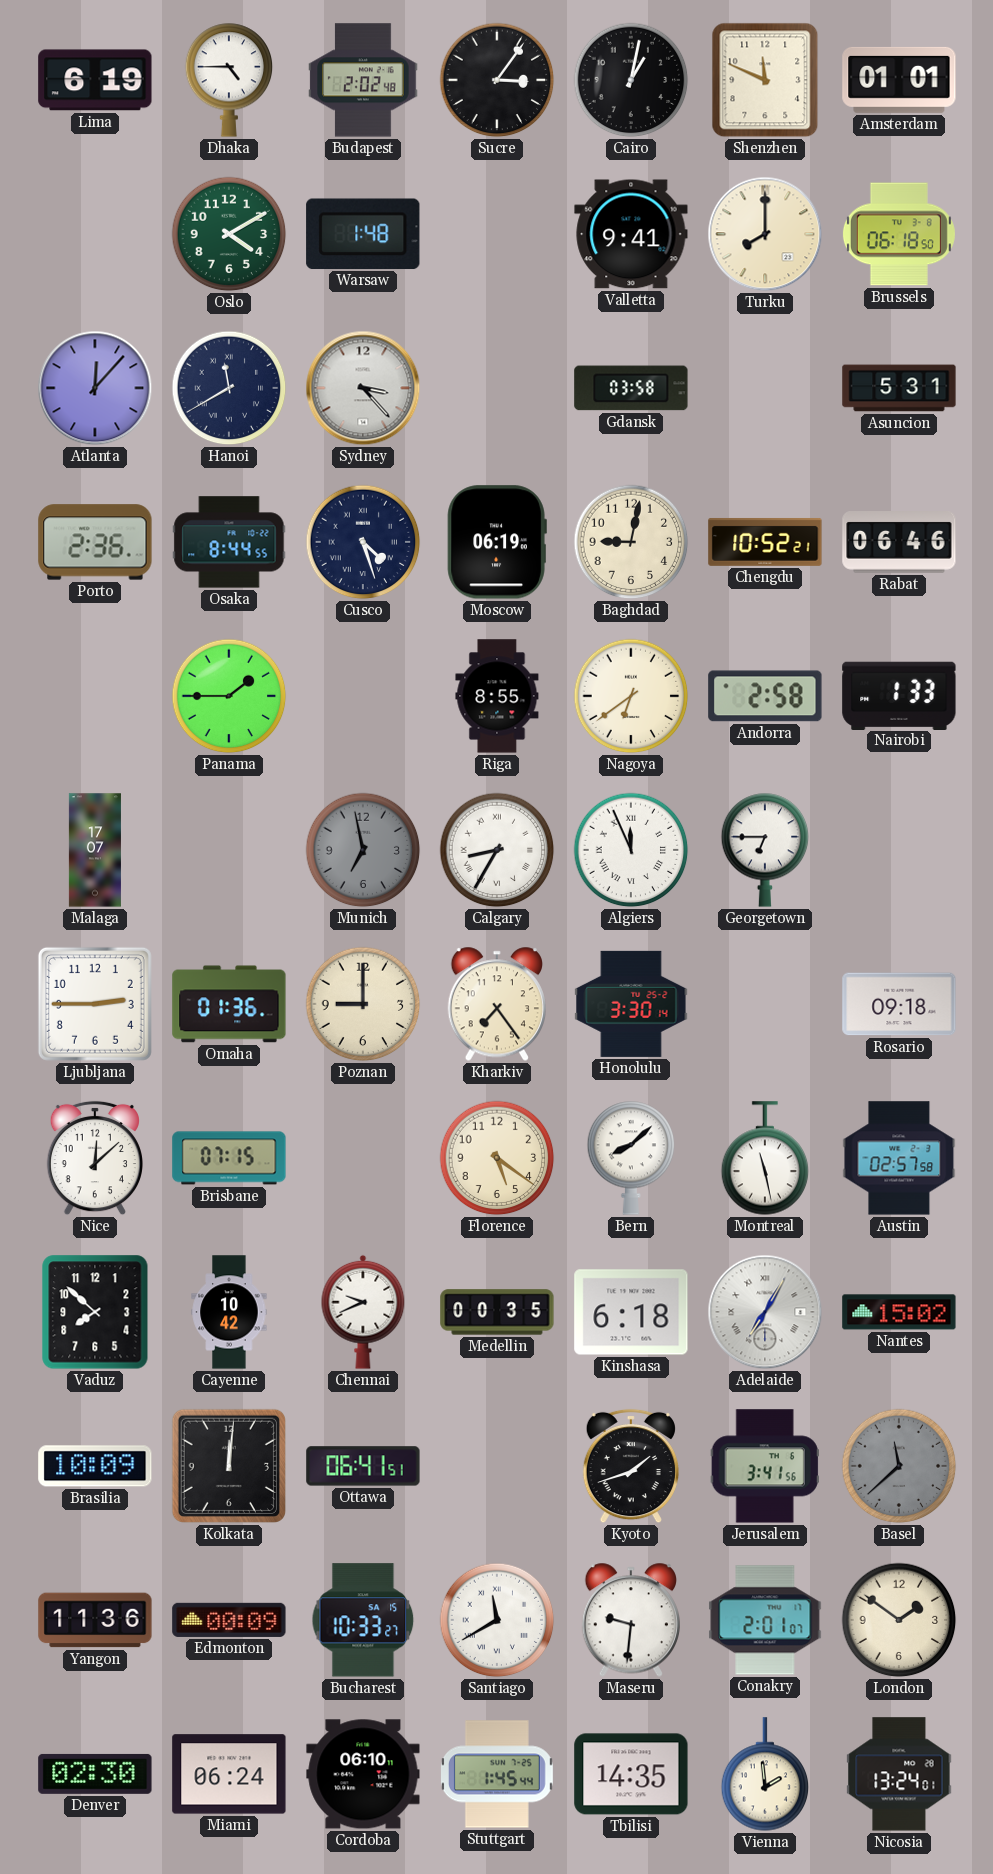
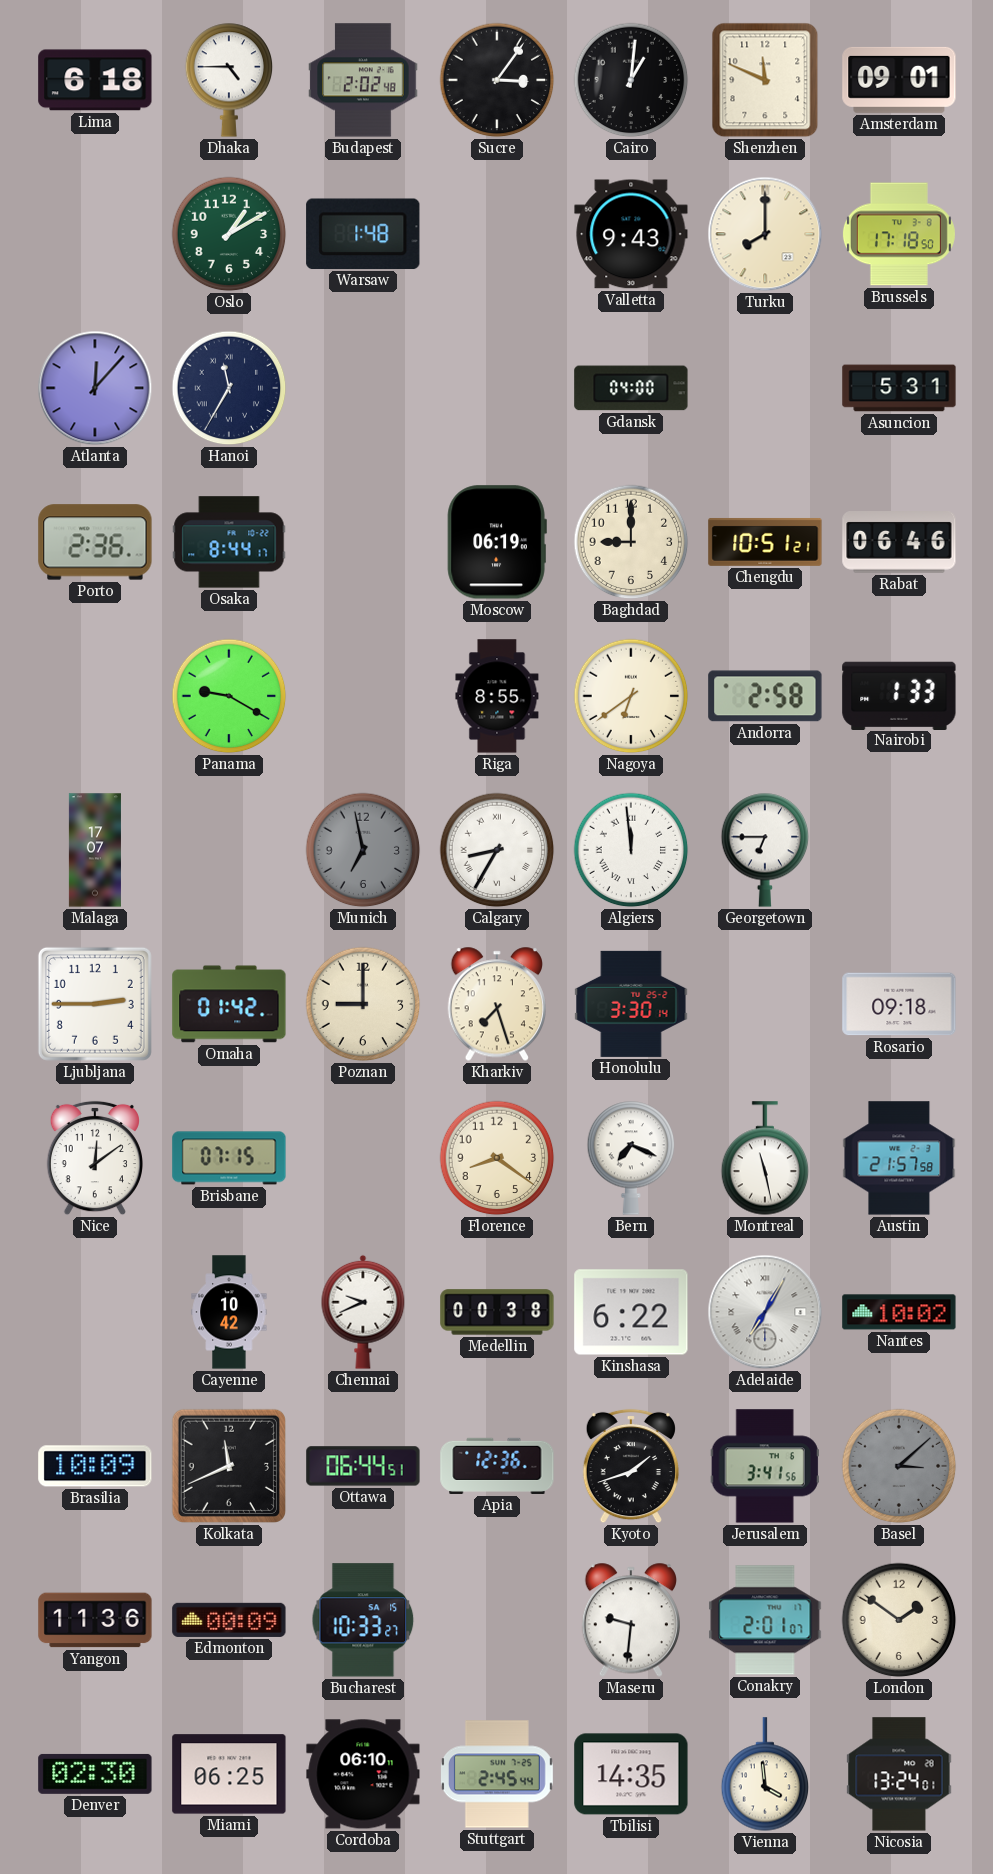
Lima: 6:19 -> 6:18 (95, 80)
Cairo: 1:02 -> 1:01 (631, 80)
Amsterdam: 01:01 -> 09:01 (899, 80)
Oslo: 4:10 -> 1:10 (229, 234)
Valletta: 9:41 -> 9:43 (631, 234)
Brussels: 06:18 -> 17:18 (899, 234)
Hanoi: 11:40 -> 11:35 (229, 388)
Sydney: 3:23 -> none (363, 388)
Gdansk: 03:58 -> 04:00 (631, 388)
Osaka: 8:44:55 -> 8:44:17 (229, 542)
Cusco: 4:27 -> none (363, 542)
Baghdad: 9:02 -> 9:00 (631, 542)
Chengdu: 10:52 -> 10:51 (765, 542)
Panama: 1:45 -> 9:20 (229, 696)
Algiers: 11:56 -> 11:59 (631, 850)
Omaha: 01:36 -> 01:42 (229, 1004)
Kharkiv: 7:24 -> 7:27 (496, 1004)
Nice: 12:08 -> 12:09 (95, 1158)
Florence: 5:21 -> 8:21 (497, 1158)
Bern: 8:08 -> 7:19 (631, 1158)
Austin: 02:57 -> 21:57 (899, 1158)
Vaduz: 7:52 -> none (95, 1312)
Medellin: 00:35 -> 00:38 (497, 1312)
Kinshasa: 6:18 -> 6:22 (631, 1312)
Nantes: 15:02 -> 10:02 (899, 1312)
Kolkata: 12:01 -> 11:41 (229, 1466)
Ottawa: 06:41 -> 06:44 (363, 1466)
Apia: none -> 12:36 (497, 1466)
Basel: 11:38 -> 3:08 (899, 1466)
Santiago: 11:40 -> none (497, 1620)
Miami: 06:24 -> 06:25 (229, 1774)
Stuttgart: 1:45 -> 2:45 (497, 1774)
Vienna: 1:59 -> 3:59 (765, 1774)
